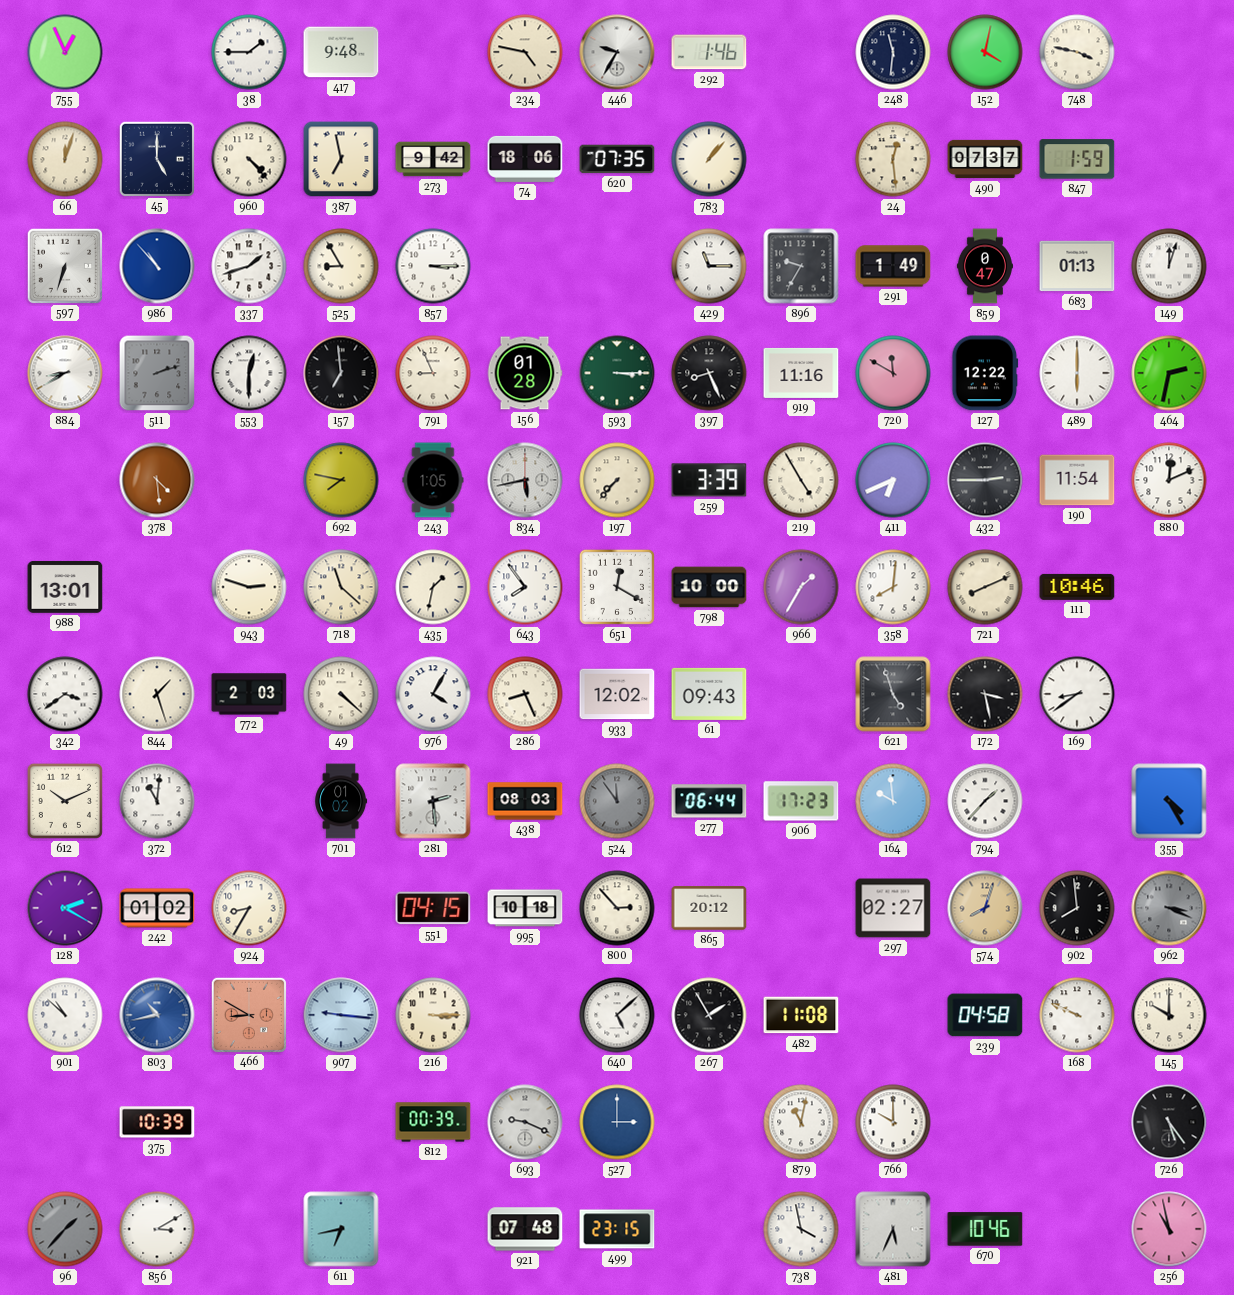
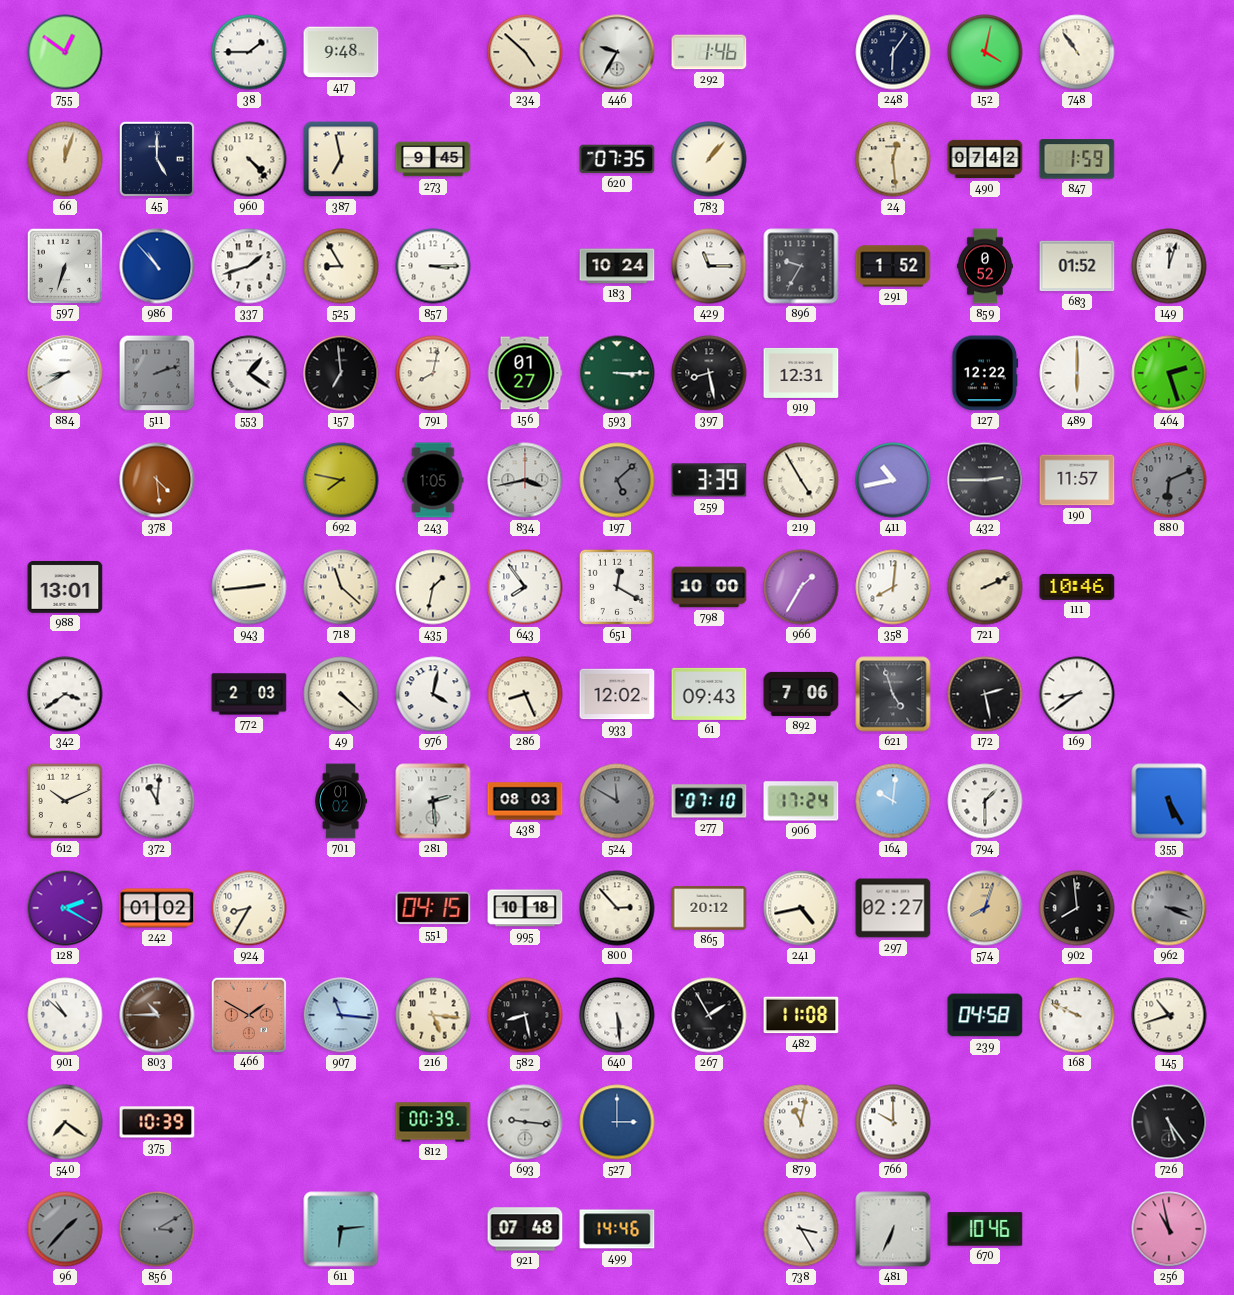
755: 12:56 -> 12:51 (65, 52)
234: 4:47 -> 4:52 (525, 52)
248: 11:31 -> 6:06 (893, 52)
748: 3:47 -> 10:54 (1077, 52)
273: 9:42 -> 9:45 (433, 159)
74: 18:06 -> none (525, 159)
490: 07:37 -> 07:42 (985, 159)
183: none -> 10:24 (617, 266)
291: 1:49 -> 1:52 (893, 266)
859: 0:47 -> 0:52 (985, 266)
683: 01:13 -> 01:52 (1077, 266)
553: 12:30 -> 1:21 (249, 373)
791: 8:56 -> 8:02 (433, 373)
156: 01:28 -> 01:27 (525, 373)
397: 8:26 -> 8:28 (709, 373)
919: 11:16 -> 12:31 (801, 373)
720: 11:50 -> none (893, 373)
464: 2:32 -> 2:27 (1169, 373)
834: 5:43 -> 3:43 (525, 480)
197: 7:37 -> 5:08 (617, 480)
197 dial: cream -> grey (617, 480)
411: 6:41 -> 10:43 (893, 480)
190: 11:54 -> 11:57 (1077, 480)
880: 12:11 -> 6:11 (1169, 480)
880 dial: white -> grey (1169, 480)
943: 2:48 -> 2:44 (249, 587)
721: 8:11 -> 2:11 (985, 587)
844: 1:27 -> none (157, 694)
976: 4:05 -> 4:02 (433, 694)
892: none -> 7:06 (801, 694)
172: 3:28 -> 2:28 (985, 694)
524: 11:54 -> 11:50 (617, 801)
277: 06:44 -> 07:10 (709, 801)
906: 17:23 -> 17:24 (801, 801)
164: 9:59 -> 10:01 (893, 801)
794: 1:37 -> 1:30 (985, 801)
355: 4:25 -> 5:25 (1169, 801)
241: none -> 4:43 (801, 908)
803: 10:43 -> 10:45 (157, 1015)
803 dial: blue -> brown (157, 1015)
466: 8:50 -> 1:50 (248, 1014)
907: 9:16 -> 11:16 (341, 1015)
216: 3:15 -> 5:16 (433, 1015)
582: none -> 8:28 (525, 1015)
640: 5:08 -> 5:29 (617, 1015)
145: 10:00 -> 10:42 (1169, 1015)
540: none -> 7:21 (65, 1122)
693: 9:19 -> 9:16 (525, 1122)
856 dial: white -> grey (157, 1229)
611: 6:43 -> 6:14 (341, 1229)
499: 23:15 -> 14:46 (617, 1229)
738: 3:58 -> 3:25 (801, 1229)
481: 5:34 -> 6:34 (893, 1229)
